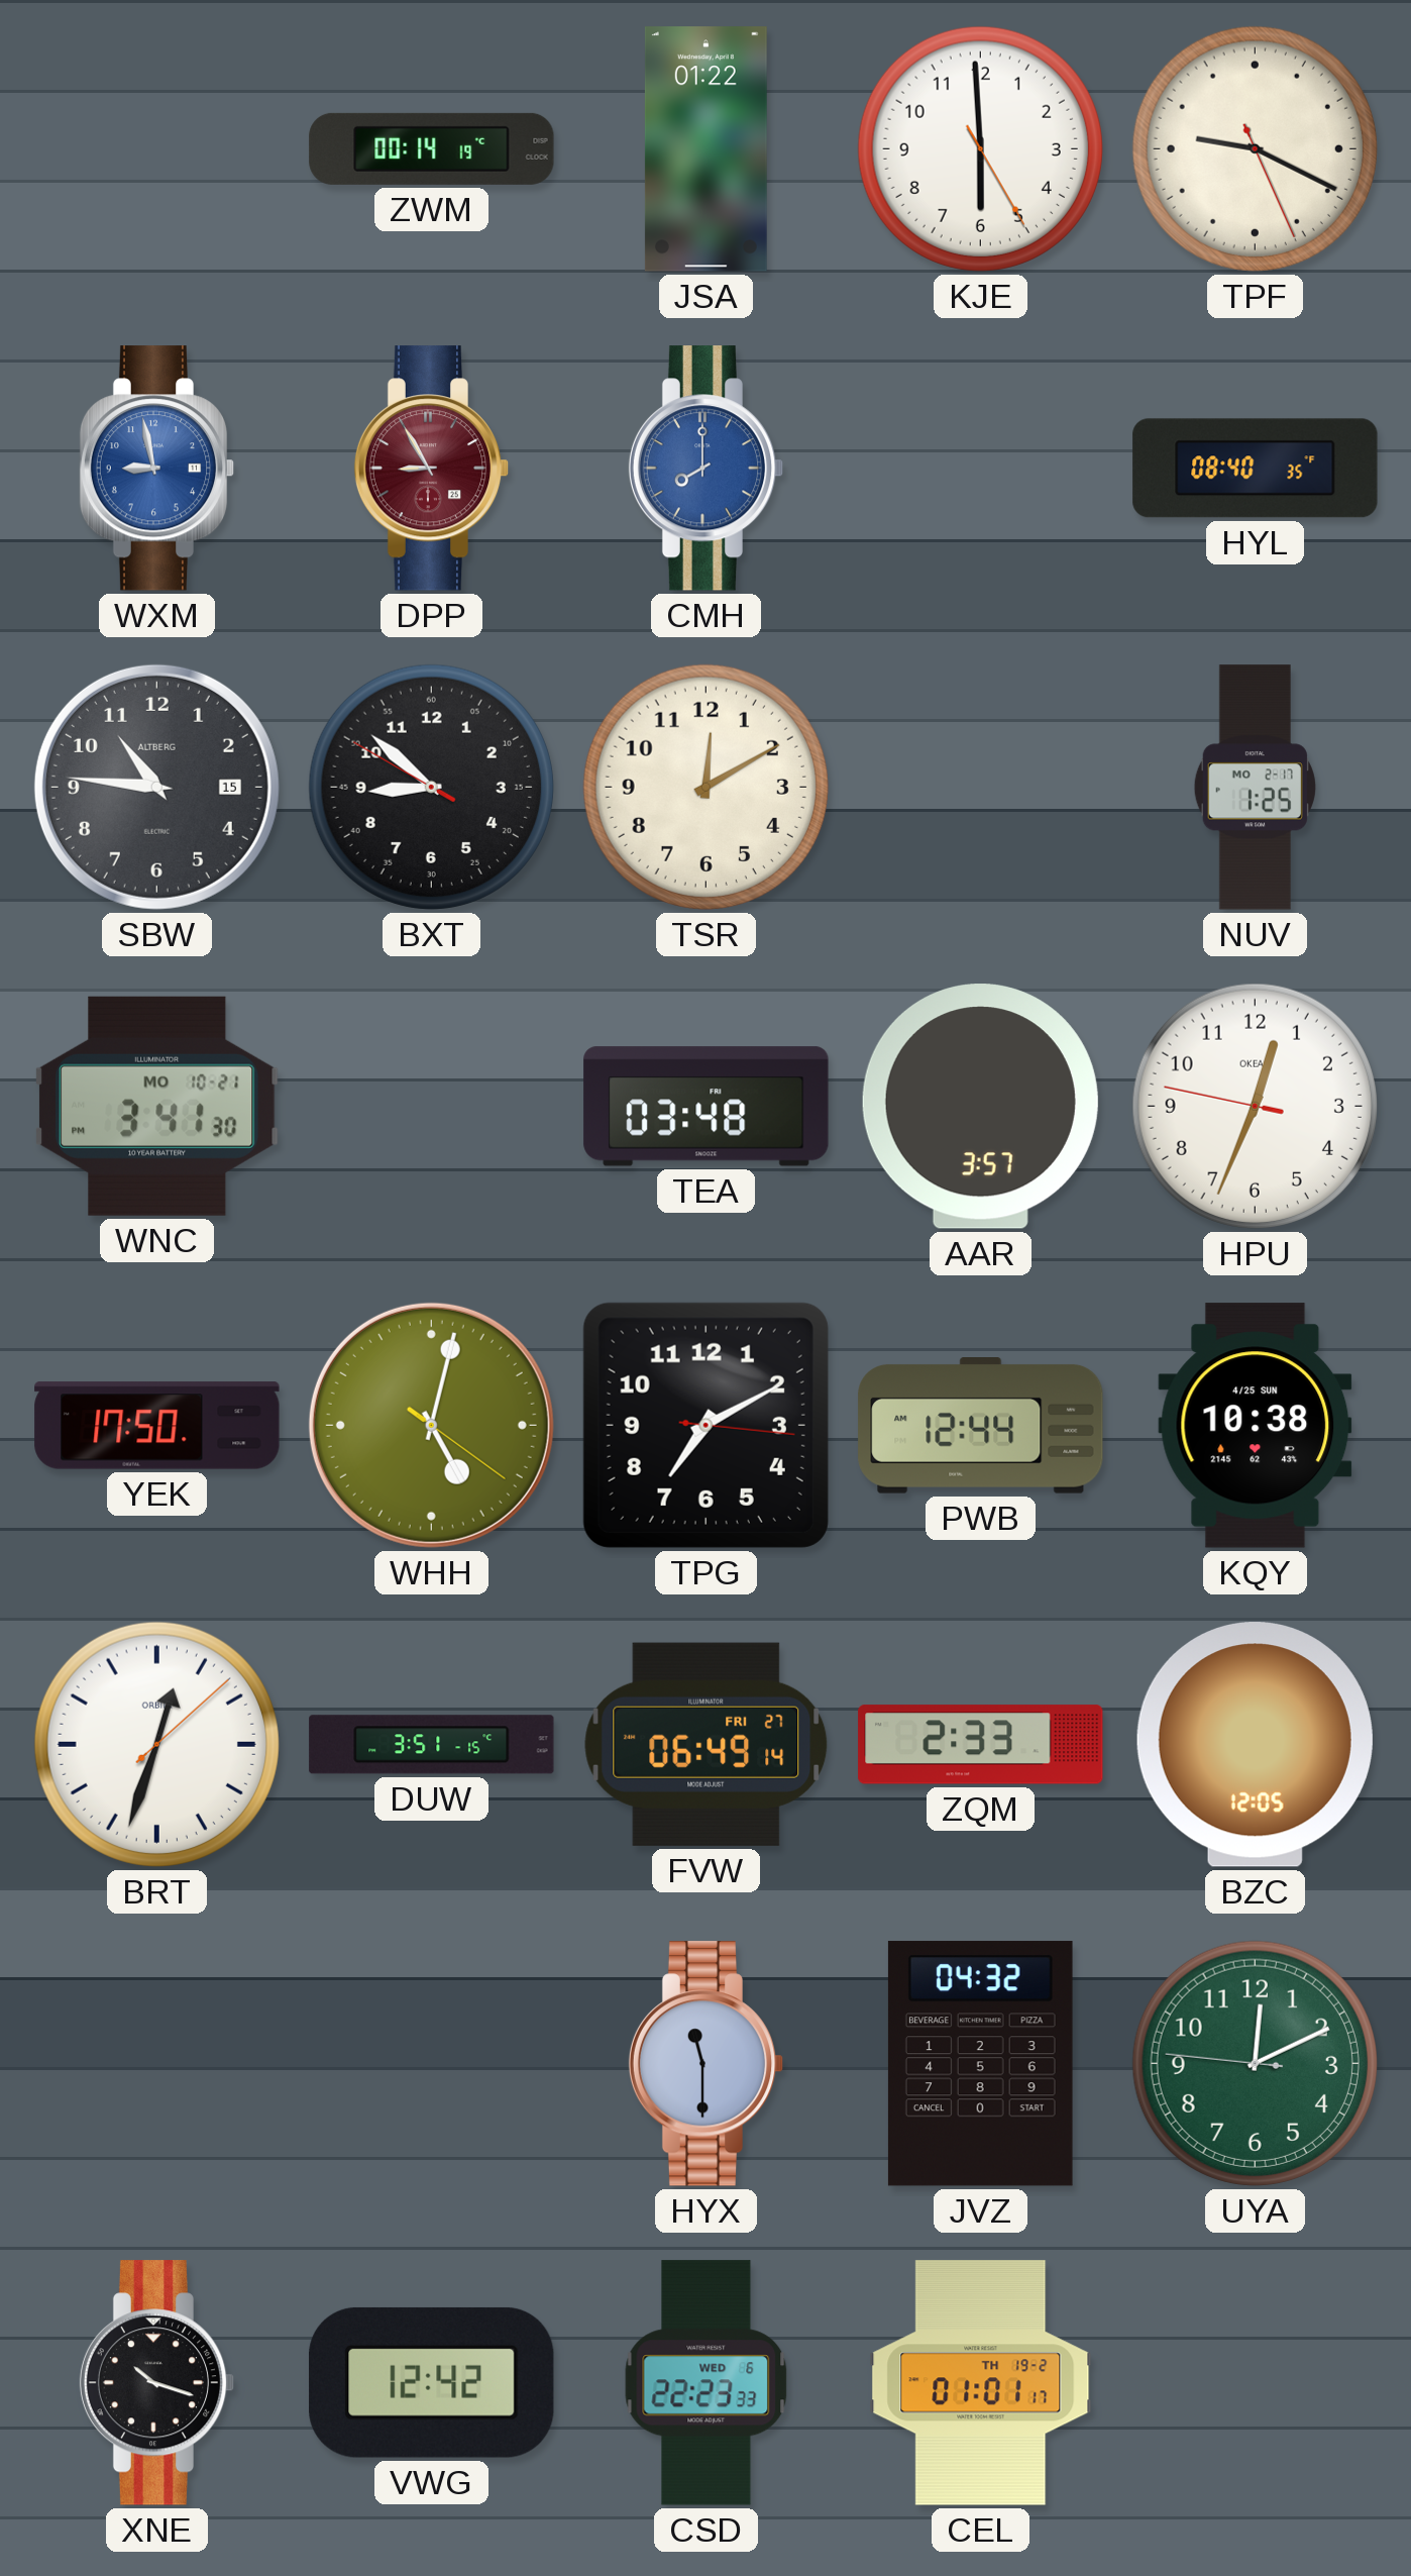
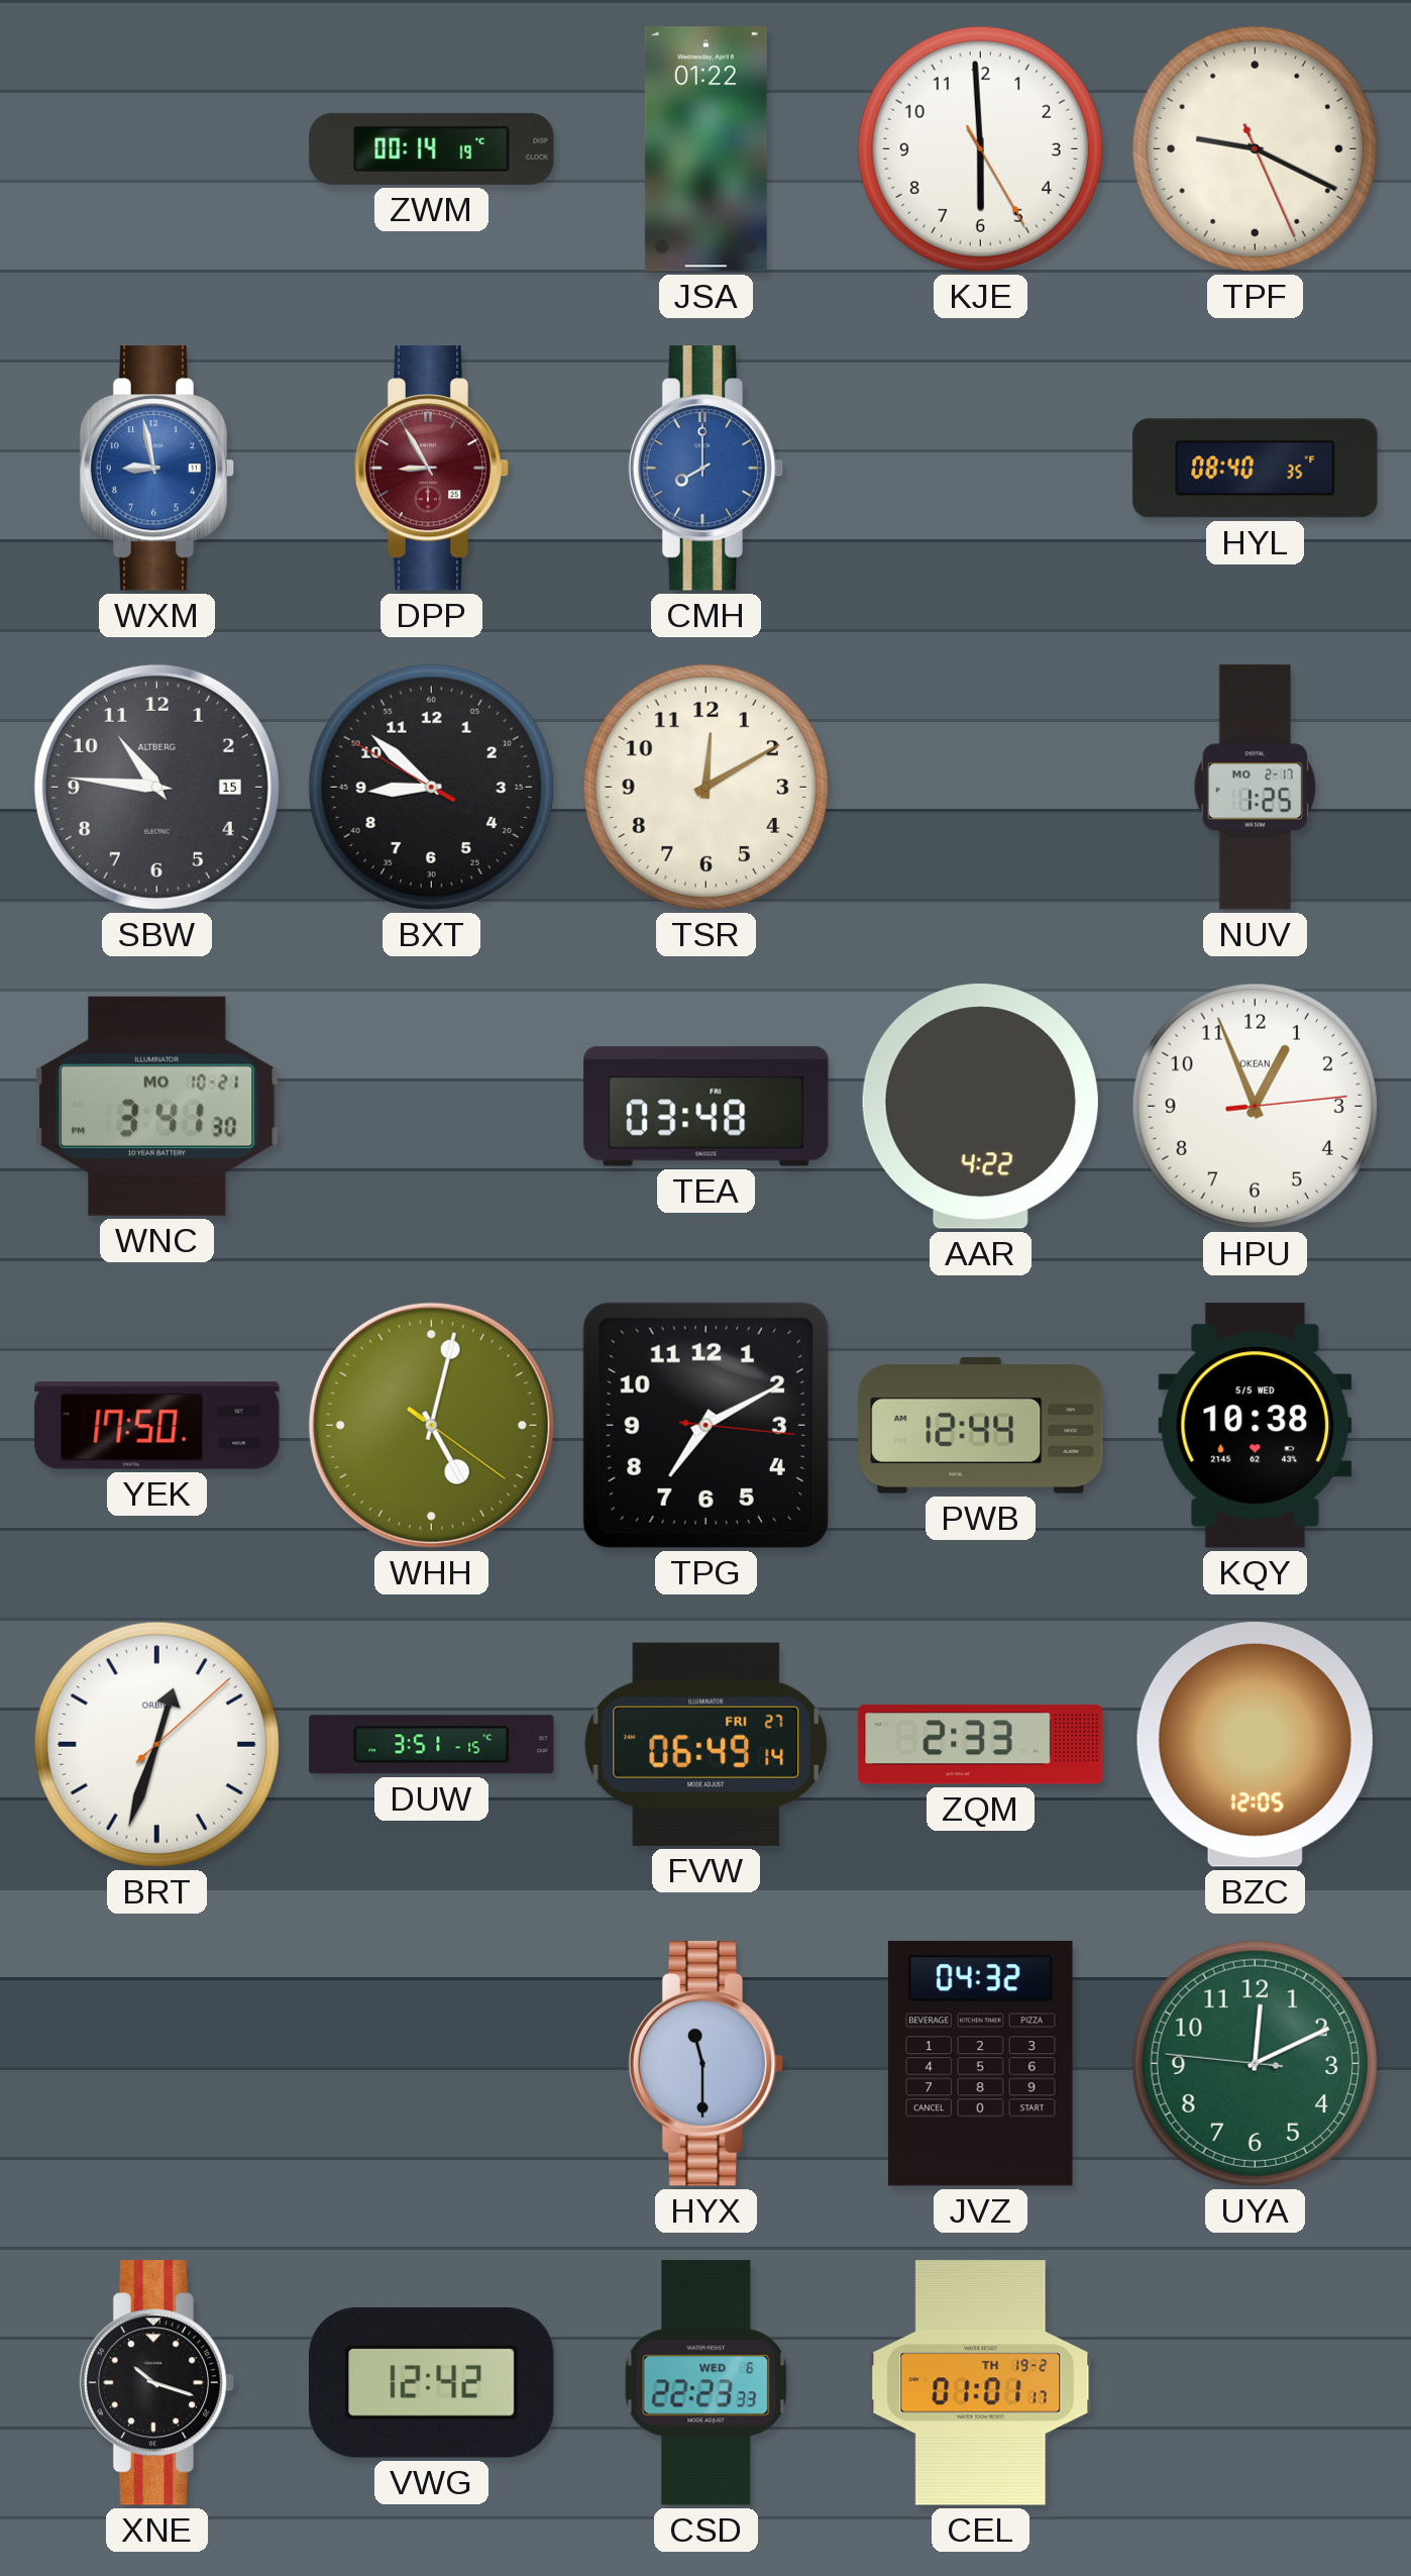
AAR: 3:57 -> 4:22 (980, 1107)
HPU: 12:33 -> 12:56 (1255, 1106)
KQY date: 4/25 SUN -> 5/5 WED (1256, 1426)
